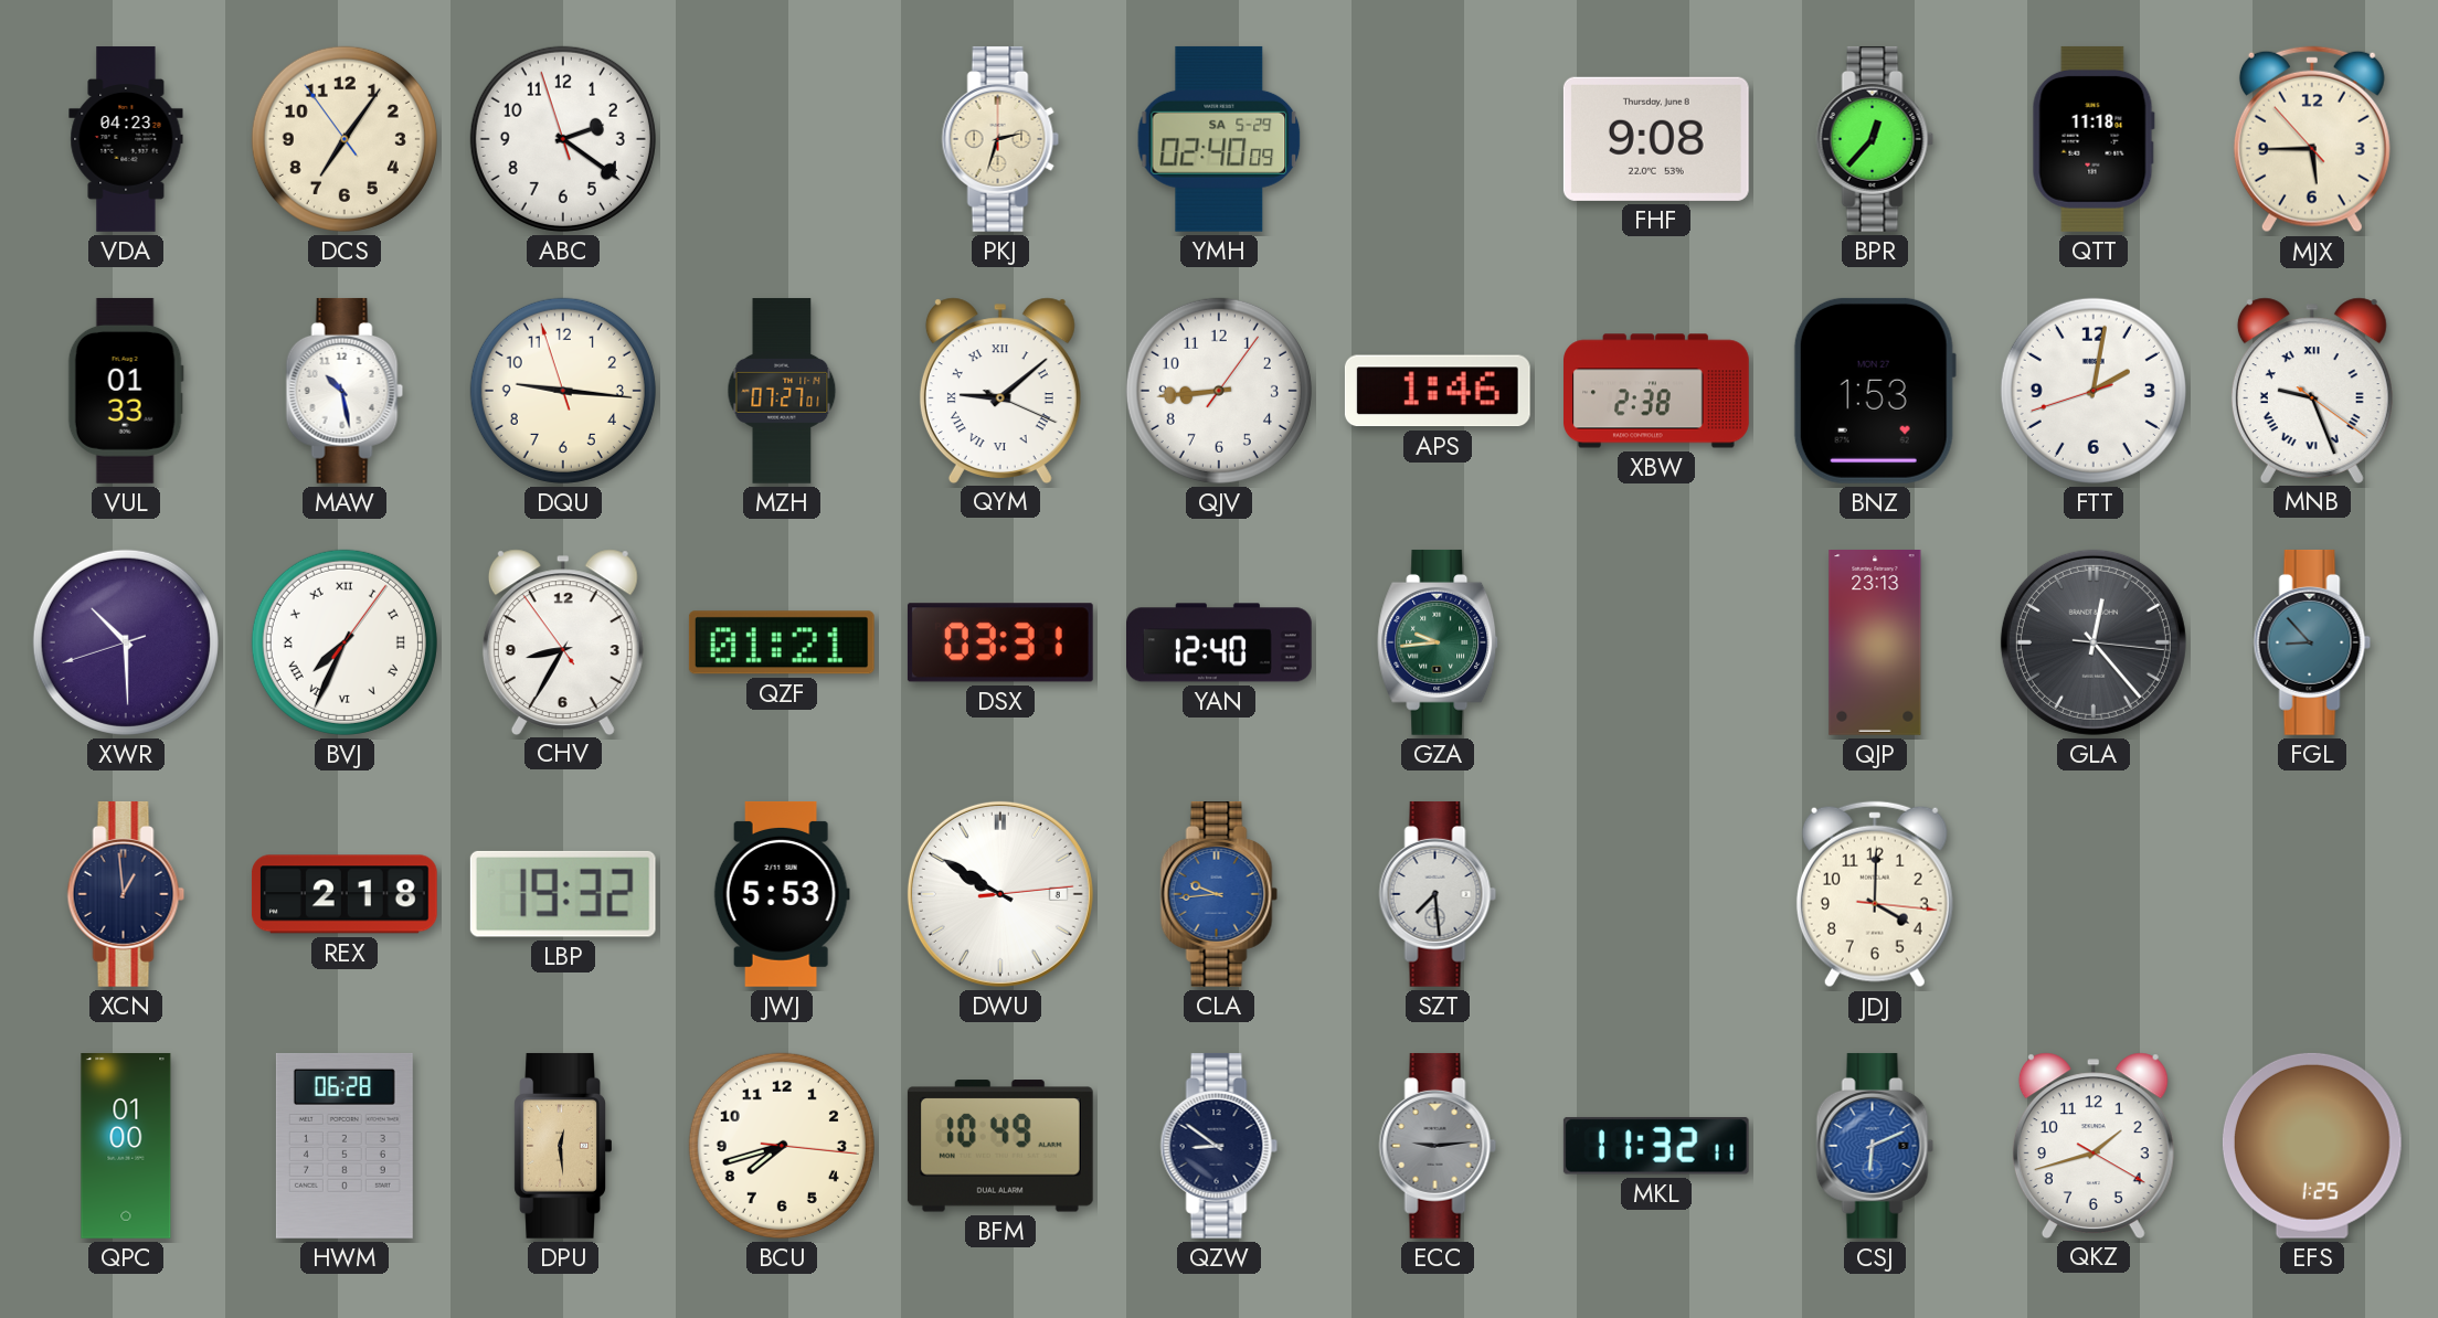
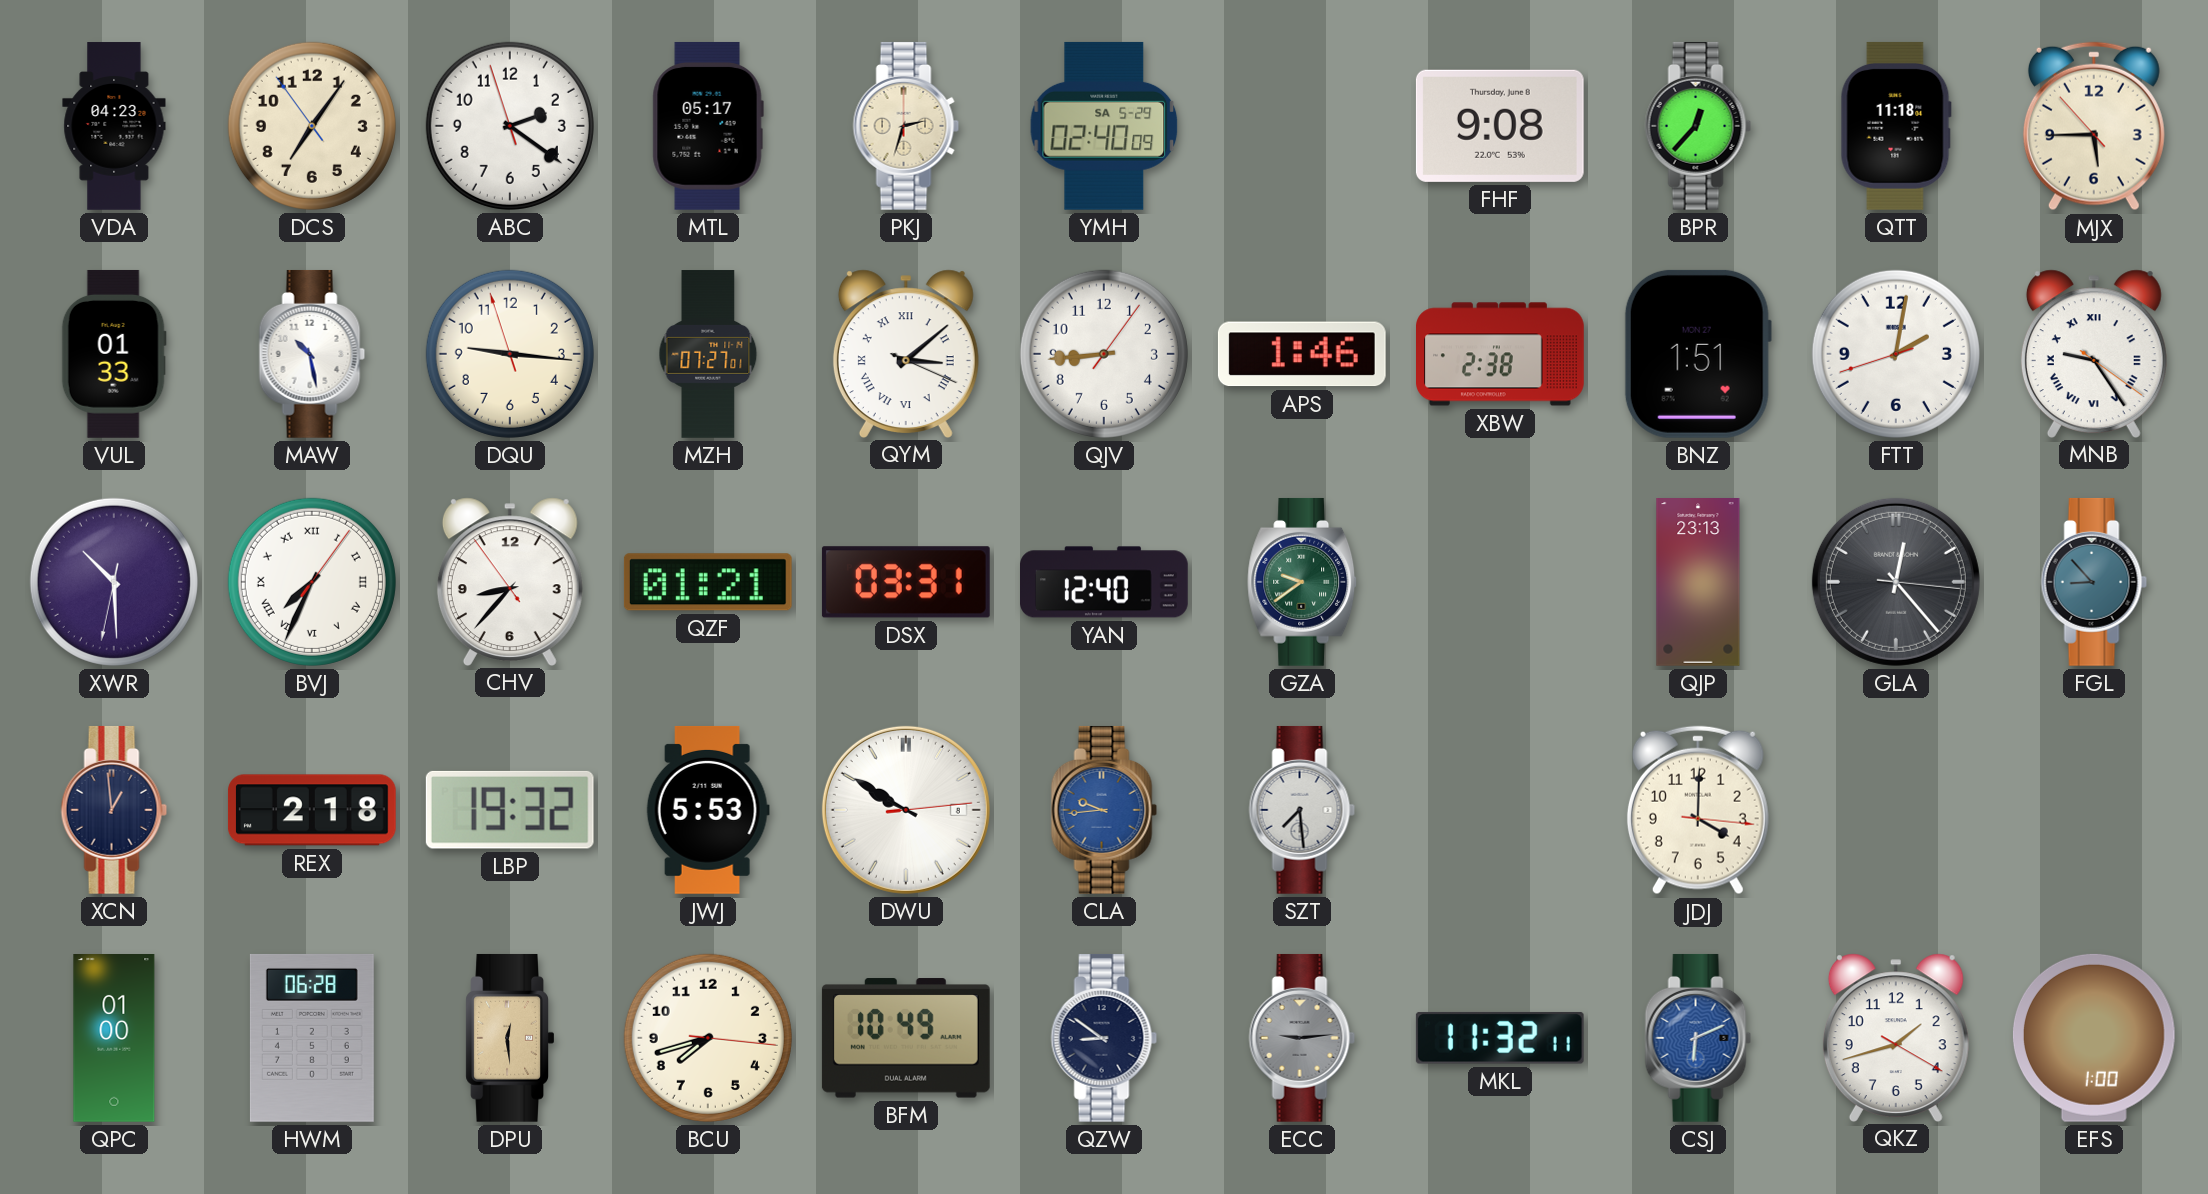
MTL: none -> 05:17 (708, 126)
QYM: 9:08 -> 3:08 (906, 353)
BNZ: 1:53 -> 1:51 (1698, 354)
MNB: 9:26 -> 9:24 (2094, 353)
XWR: 10:29:42 -> 10:29:32 (114, 582)
CHV: 8:34 -> 8:36 (510, 581)
GZA: 9:44 -> 9:39 (1303, 582)
EFS: 1:25 -> 1:00 (2094, 1038)
